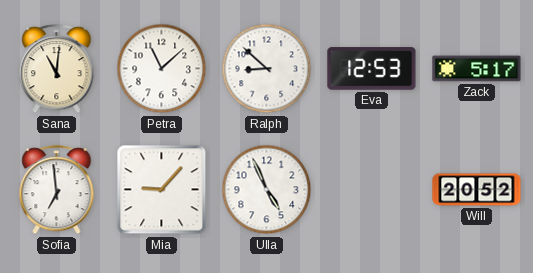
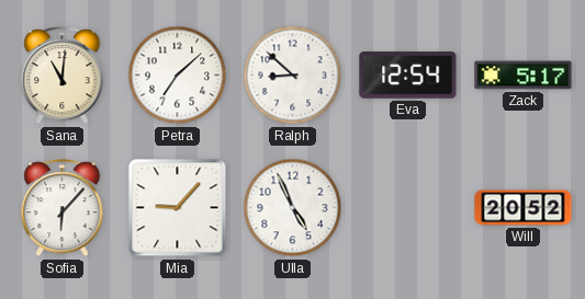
Petra: 11:08 -> 7:08 (178, 76)
Eva: 12:53 -> 12:54 (408, 76)
Sofia: 6:59 -> 6:07 (63, 208)
